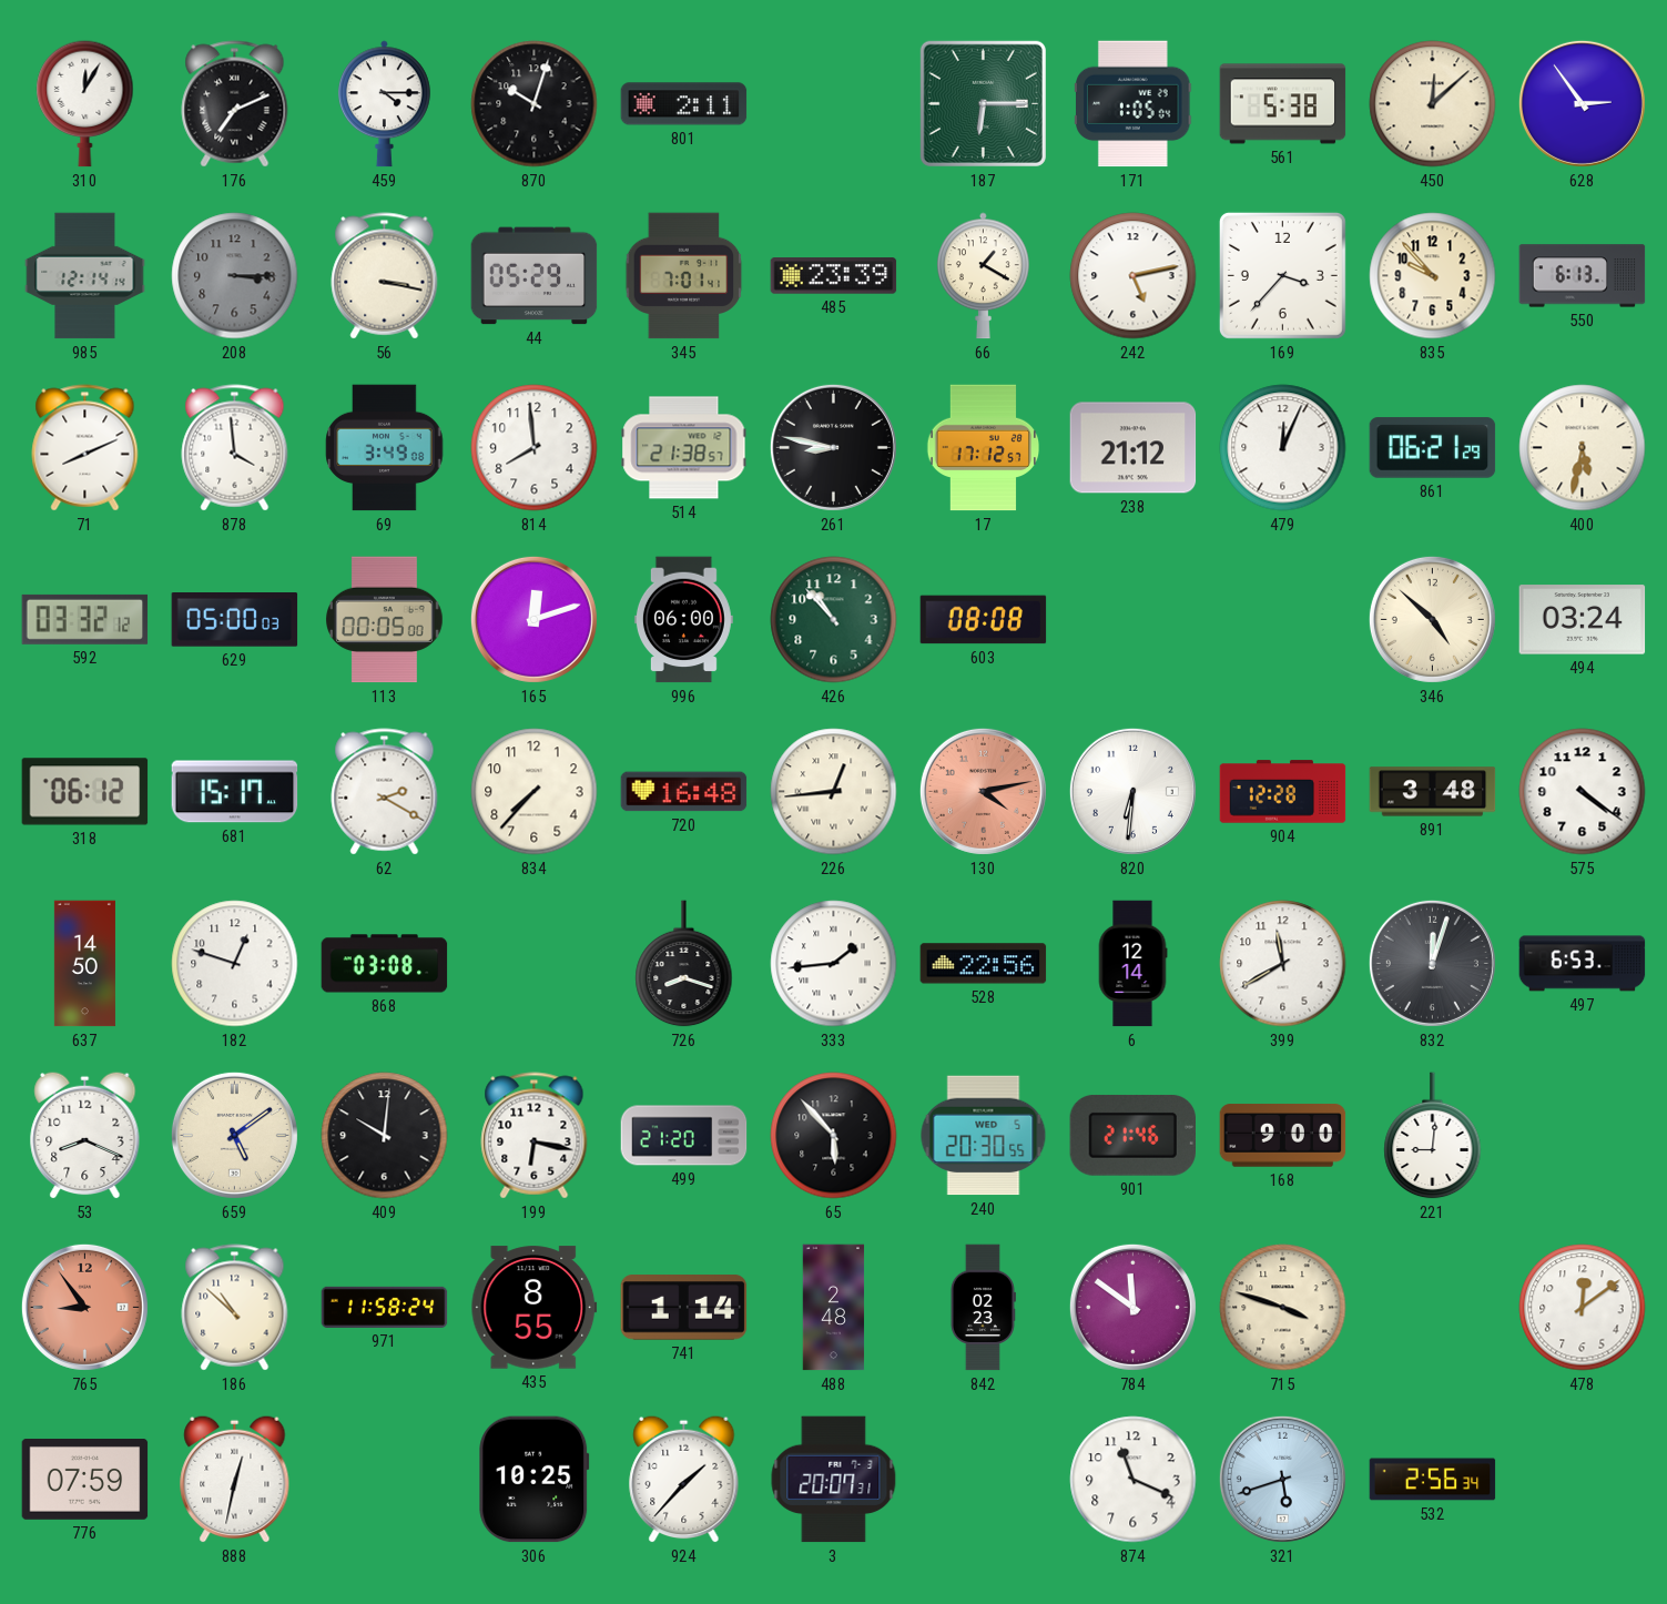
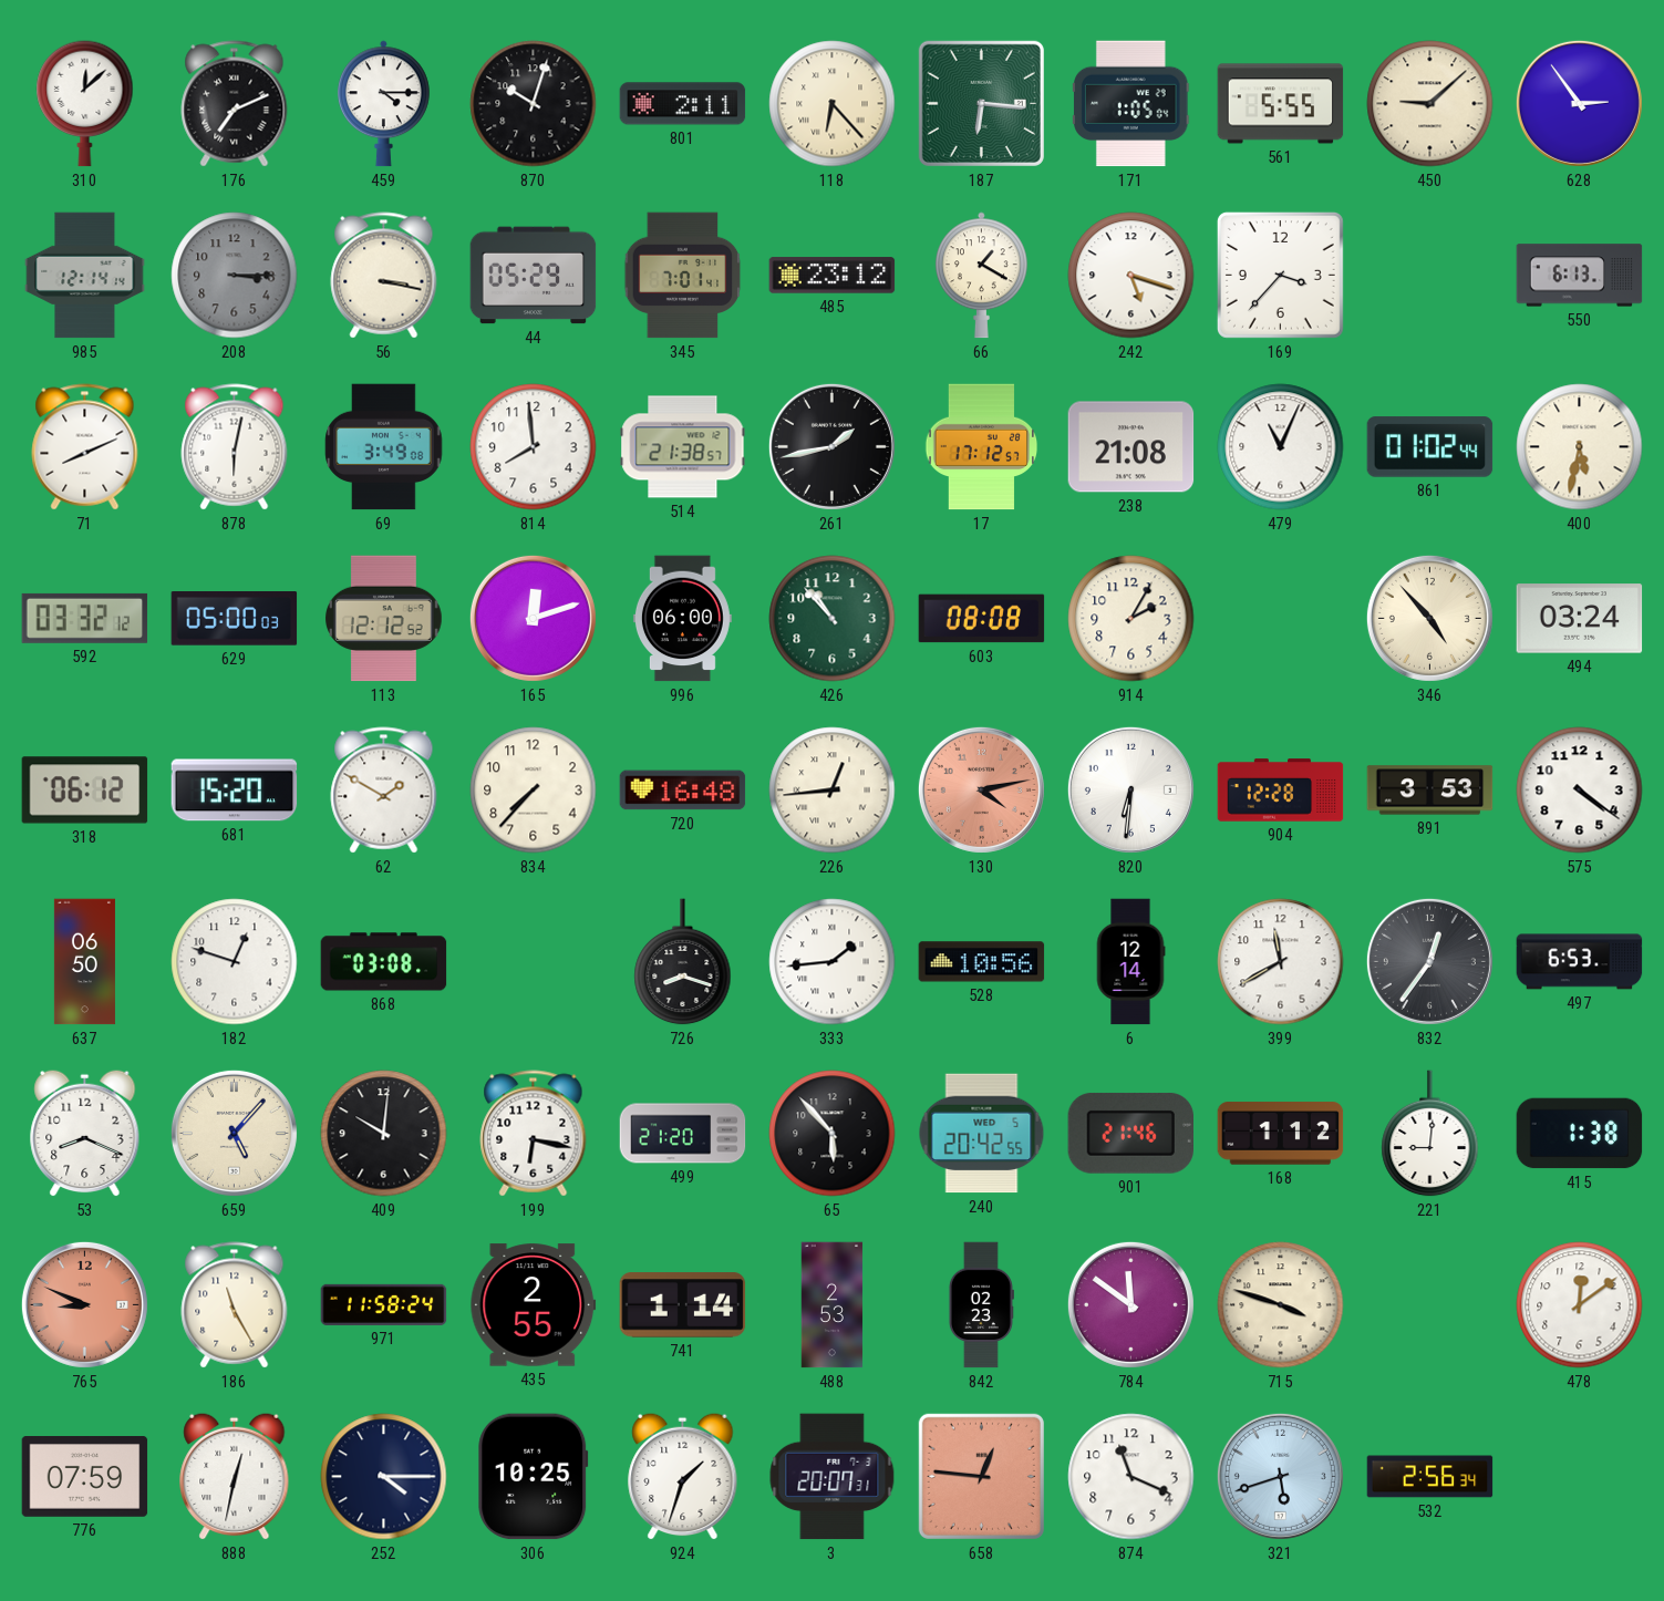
310: 12:05 -> 12:08 (85, 104)
118: none -> 6:23 (833, 104)
187: 6:15 -> 6:16 (981, 103)
561: 5:38 -> 5:55 (1281, 104)
450: 12:08 -> 9:08 (1430, 104)
485: 23:39 -> 23:12 (833, 276)
242: 5:13 -> 5:18 (1131, 276)
835: 9:53 -> none (1433, 276)
878: 3:59 -> 6:02 (235, 447)
261: 8:47 -> 1:43 (831, 446)
238: 21:12 -> 21:08 (1131, 447)
479: 12:04 -> 11:04 (1281, 447)
861: 06:21 -> 01:02 (1430, 447)
113: 00:05 -> 12:12 (384, 619)
914: none -> 2:05 (1131, 619)
346: 4:52 -> 4:53 (1429, 618)
681: 15:17 -> 15:20 (235, 791)
62: 2:20 -> 1:50 (384, 791)
891: 3:48 -> 3:53 (1430, 791)
637: 14:50 -> 06:50 (84, 962)
528: 22:56 -> 10:56 (982, 962)
832: 12:03 -> 12:36 (1429, 961)
659: 5:09 -> 5:07 (234, 1133)
240: 20:30 -> 20:42 (982, 1134)
168: 9:00 -> 1:12 (1281, 1134)
415: none -> 1:38 (1580, 1134)
765: 8:54 -> 8:49 (84, 1304)
186: 10:52 -> 11:25 (235, 1305)
435: 8:55 -> 2:55 (534, 1305)
488: 2:48 -> 2:53 (833, 1305)
252: none -> 4:15 (384, 1477)
924: 1:37 -> 1:33 (683, 1476)
658: none -> 12:46 (981, 1476)
